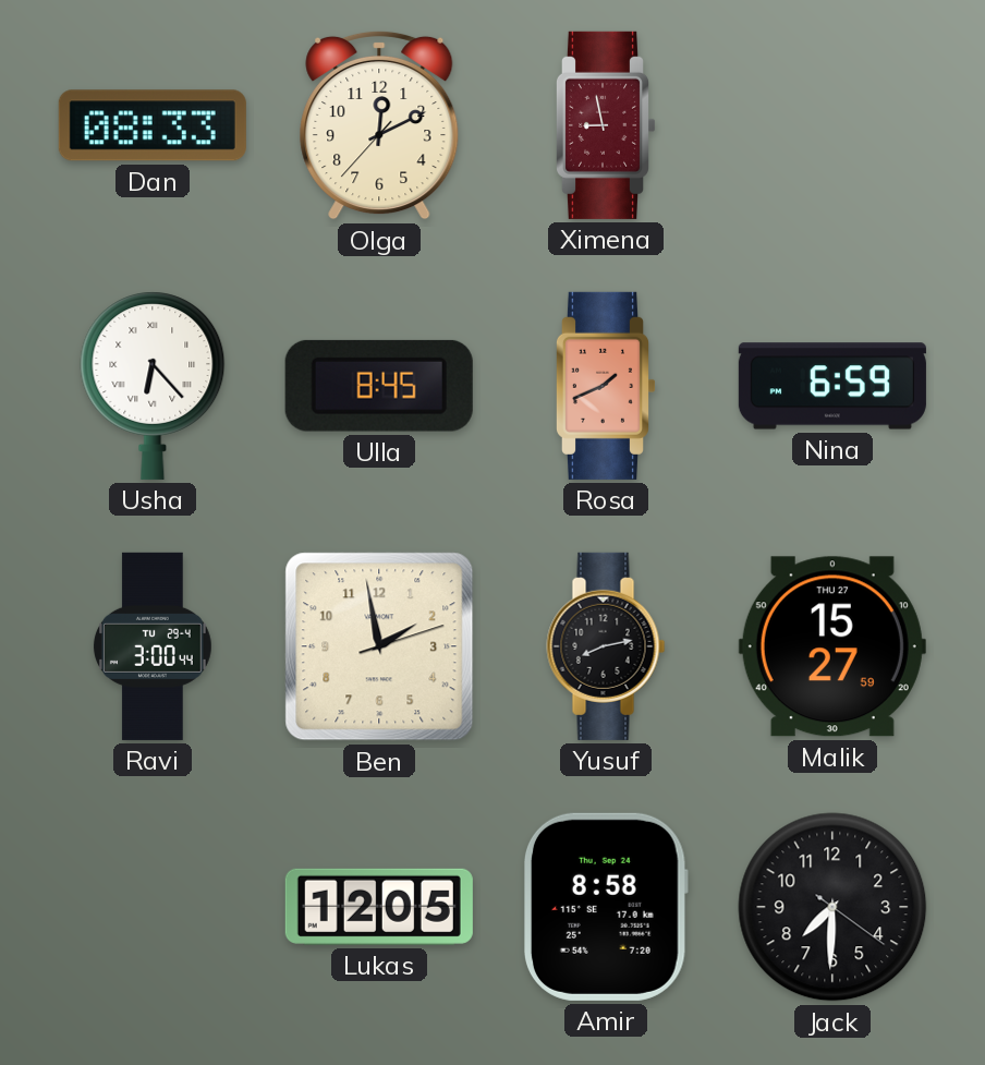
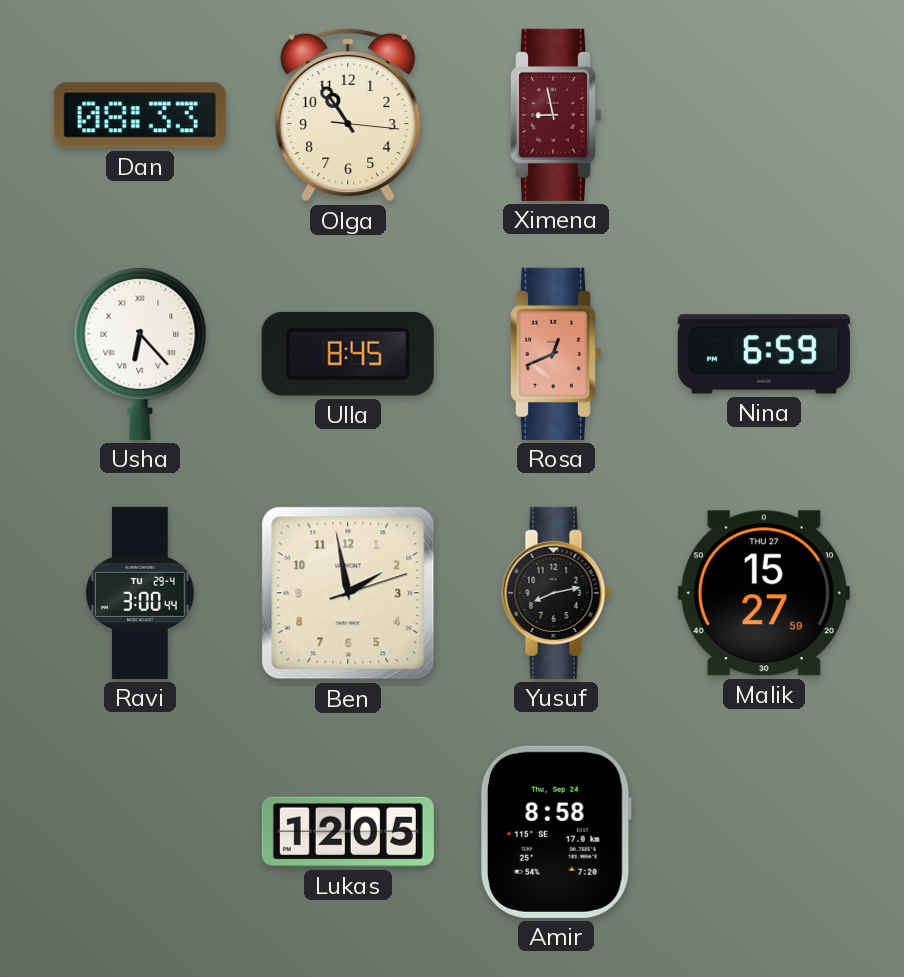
Olga: 12:10 -> 10:54 (348, 115)
Rosa: 1:41 -> 12:41 (555, 354)
Jack: 7:30 -> none (832, 907)
